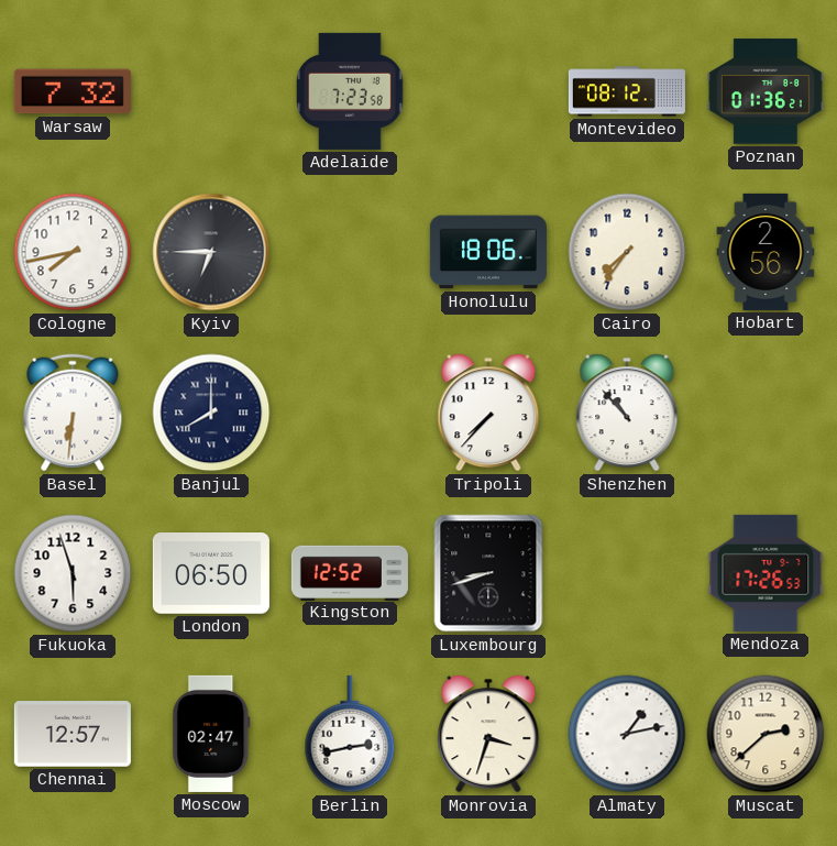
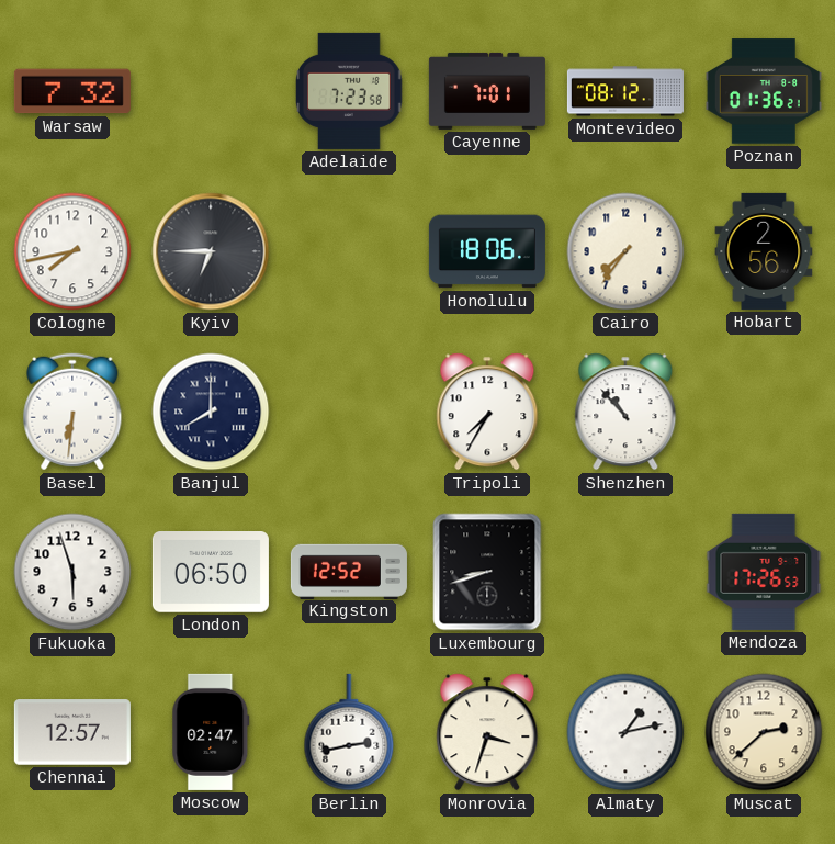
Cayenne: none -> 7:01 (487, 91)
Tripoli: 7:37 -> 7:35 (487, 412)
